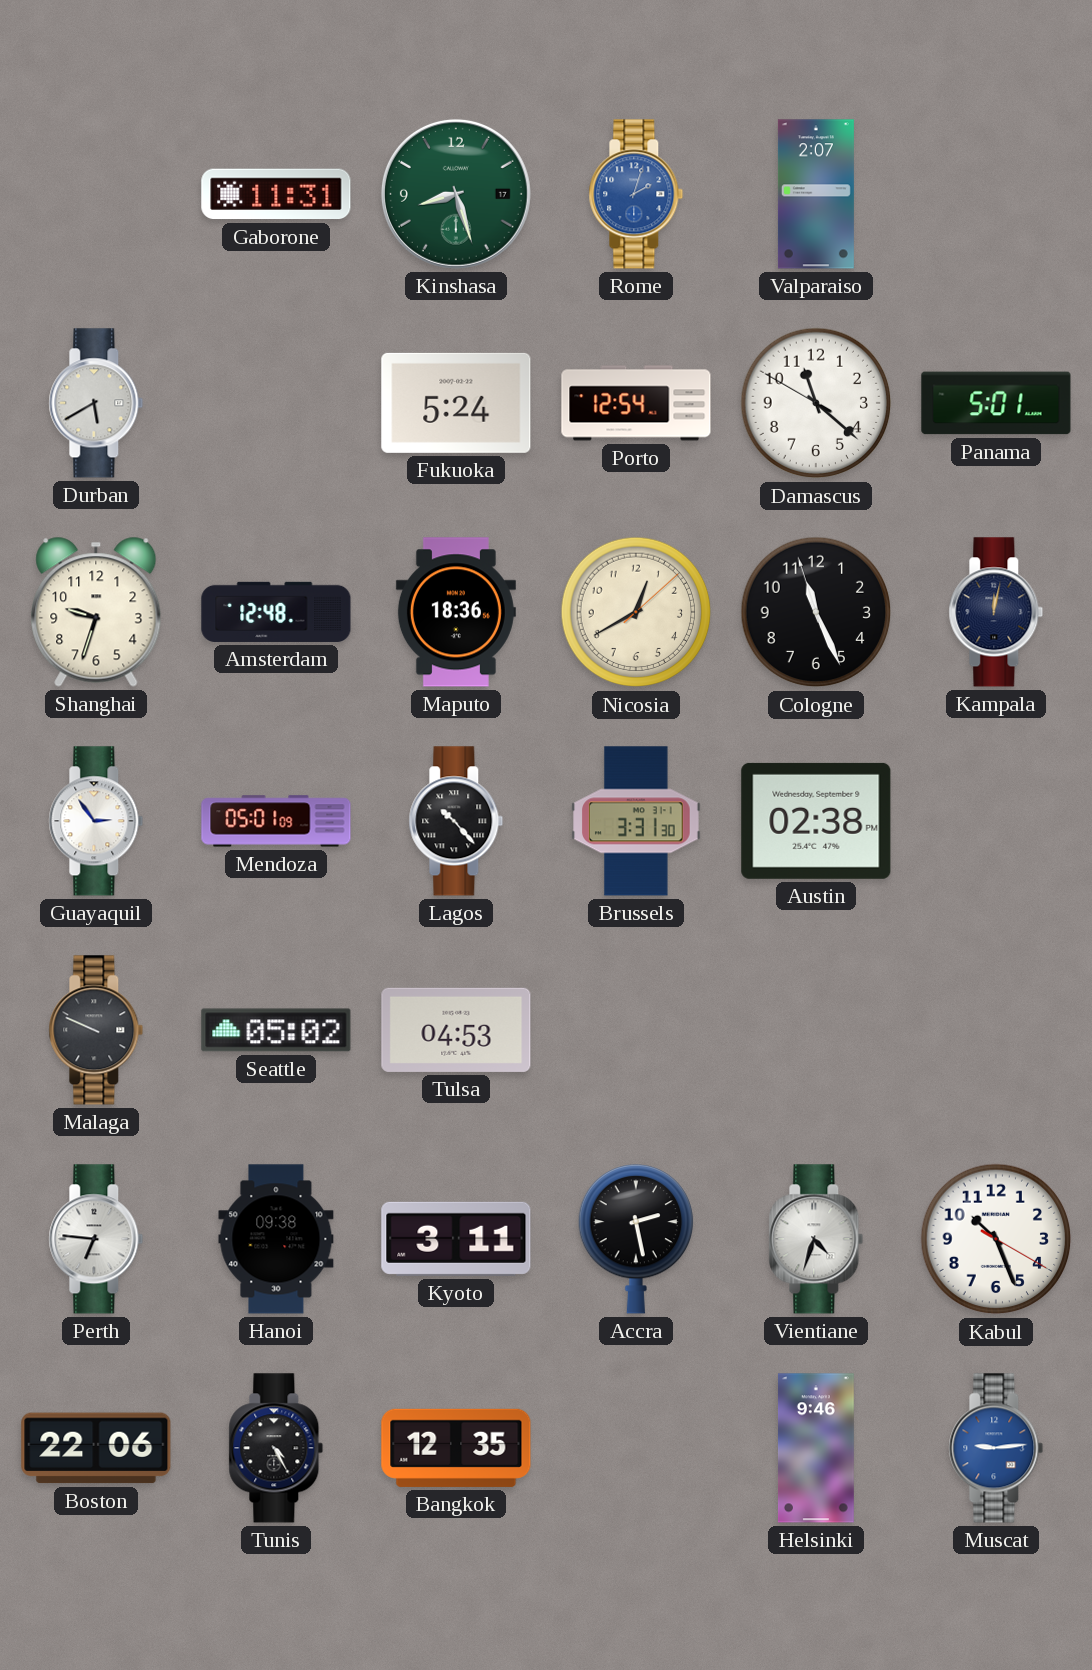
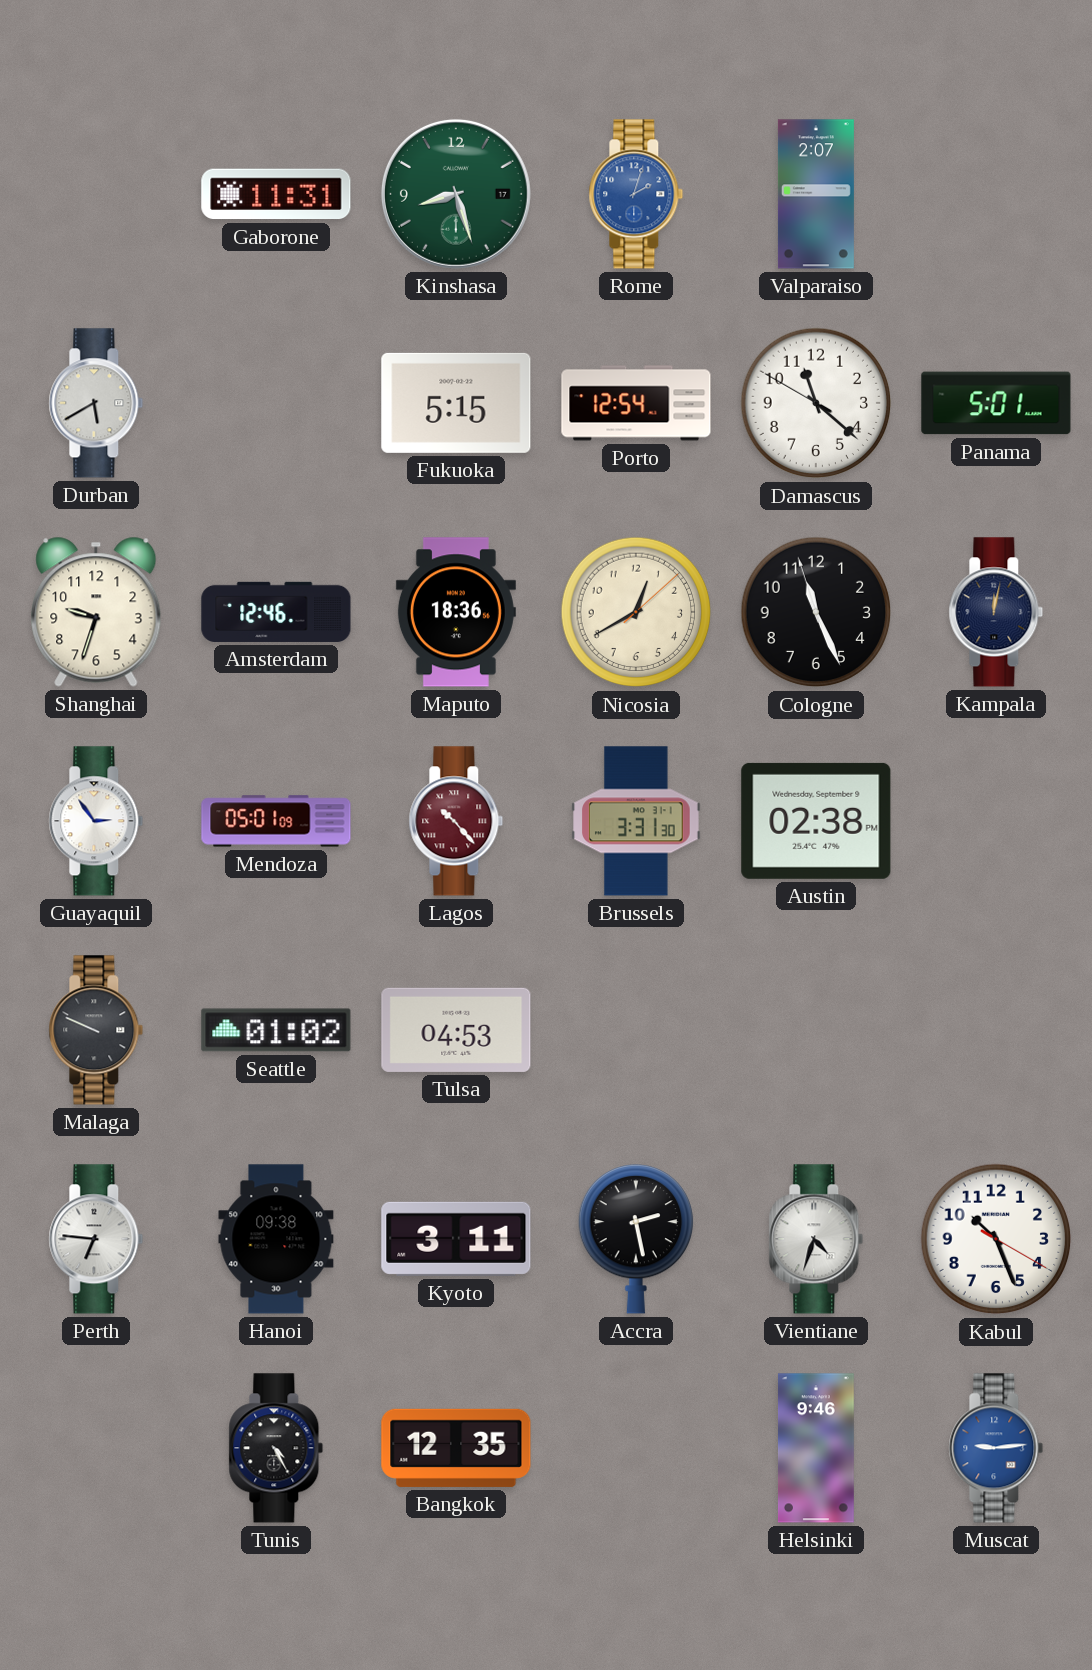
Fukuoka: 5:24 -> 5:15 (456, 403)
Amsterdam: 12:48 -> 12:46 (276, 612)
Lagos dial: black -> burgundy (456, 821)
Seattle: 05:02 -> 01:02 (276, 1030)
Boston: 22:06 -> none (96, 1448)
